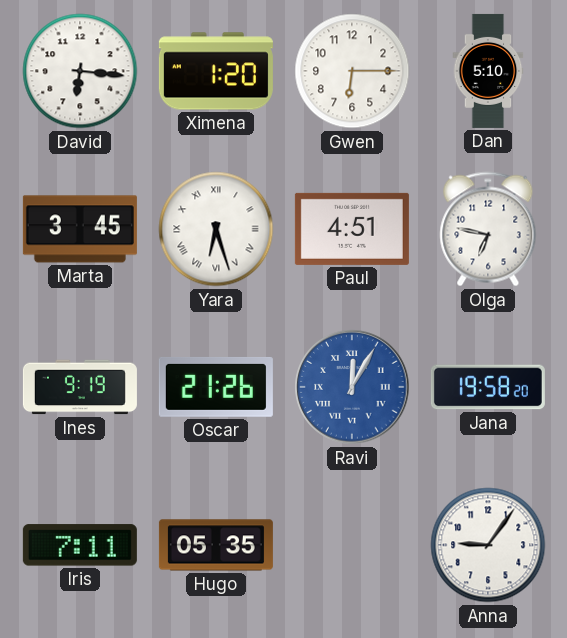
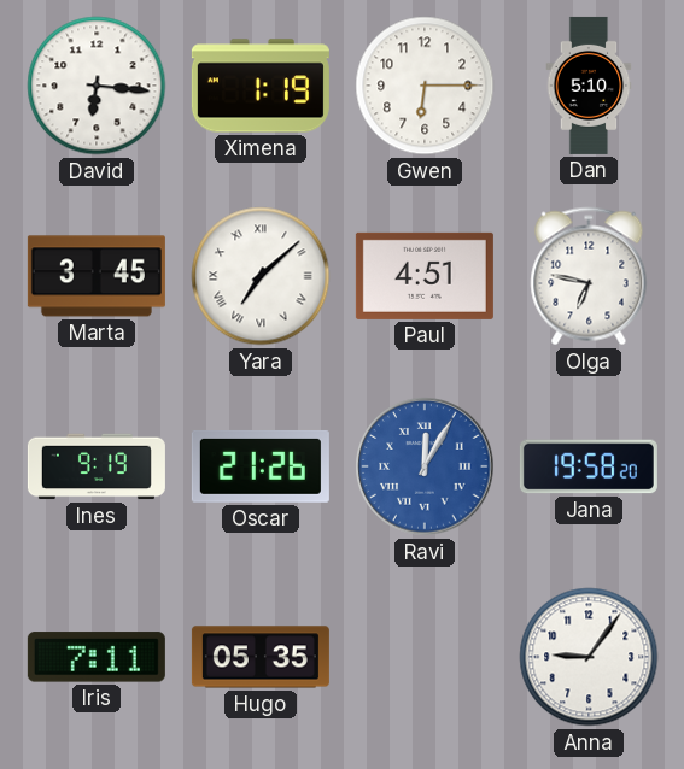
Ximena: 1:20 -> 1:19 (261, 86)
Yara: 6:27 -> 7:08 (261, 276)
